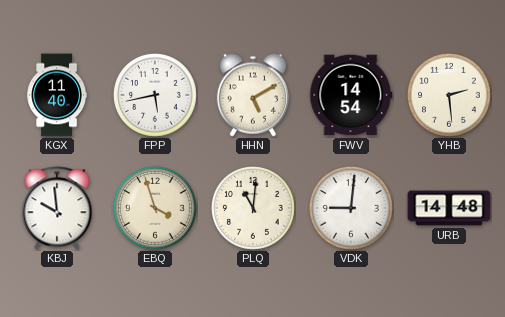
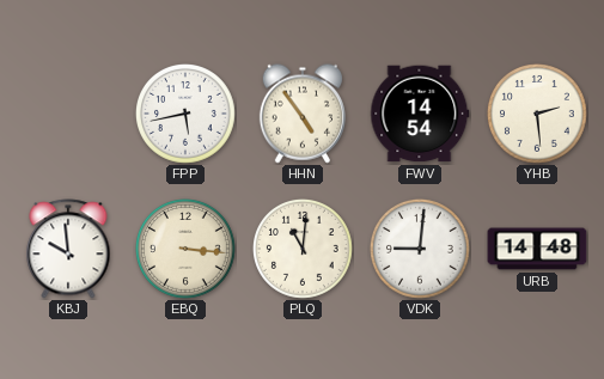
KGX: 11:40 -> none (56, 95)
HHN: 5:10 -> 4:54 (303, 114)
EBQ: 3:57 -> 3:16 (187, 250)
